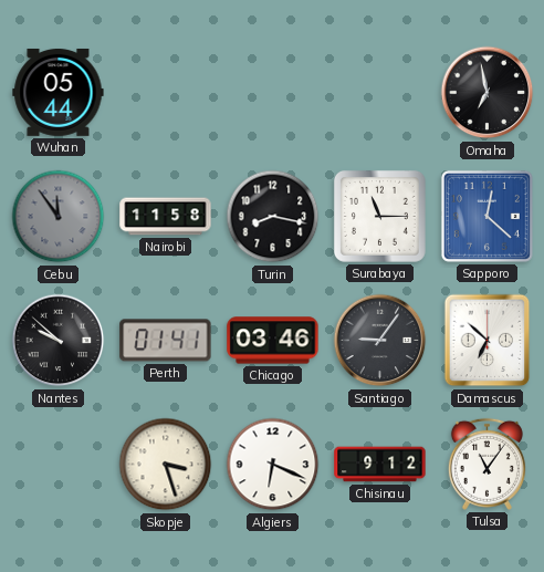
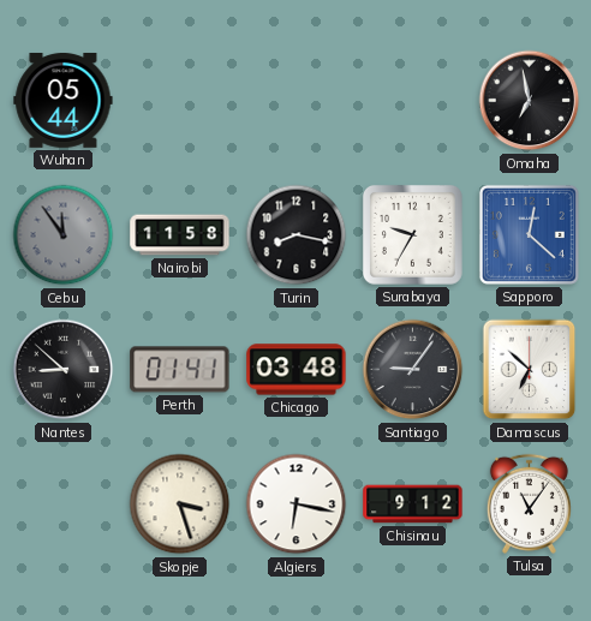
Surabaya: 11:15 -> 9:35 (412, 234)
Nantes: 9:52 -> 8:52 (64, 370)
Chicago: 03:46 -> 03:48 (297, 370)
Algiers: 6:19 -> 6:17 (297, 504)
